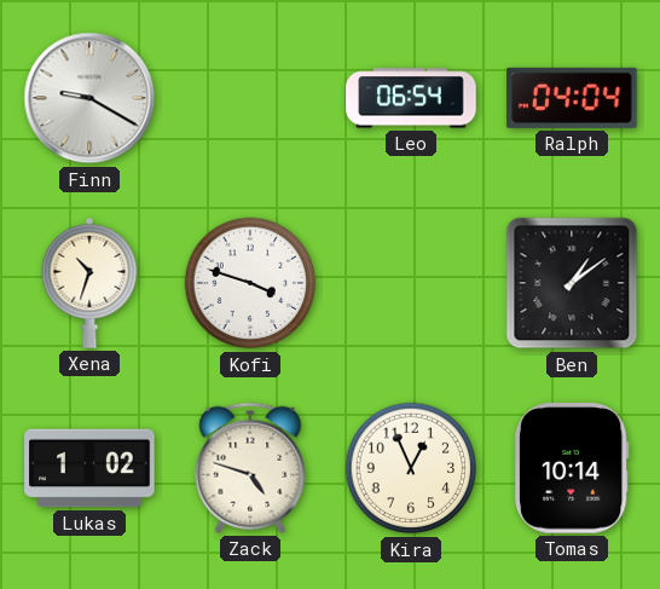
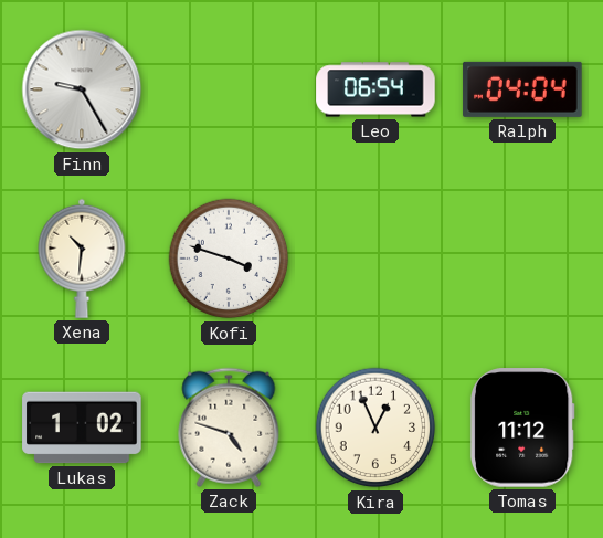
Finn: 9:20 -> 9:25 (82, 89)
Xena: 10:33 -> 10:31 (82, 259)
Ben: 1:09 -> none (572, 283)
Tomas: 10:14 -> 11:12 (522, 428)
